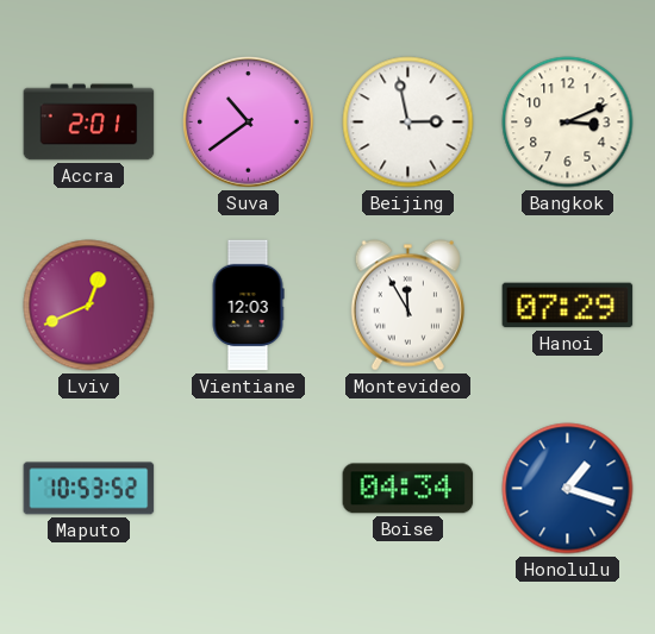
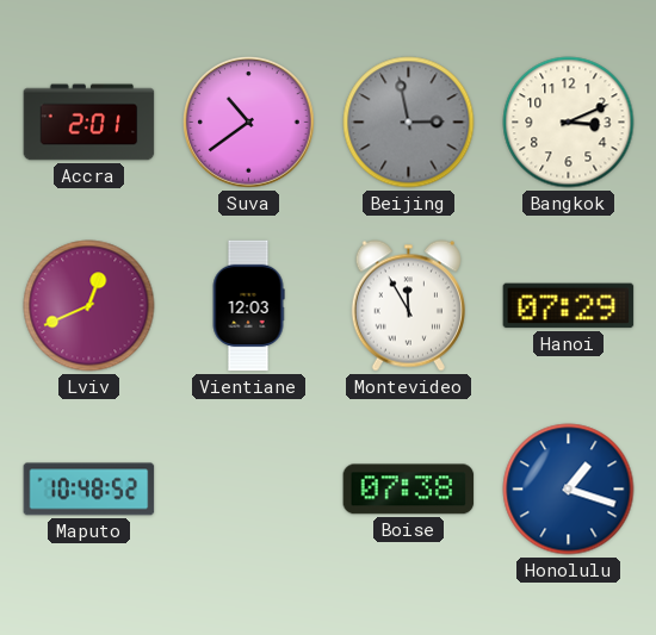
Beijing dial: white -> grey (409, 123)
Maputo: 10:53 -> 10:48 (89, 490)
Boise: 04:34 -> 07:38 (409, 490)
